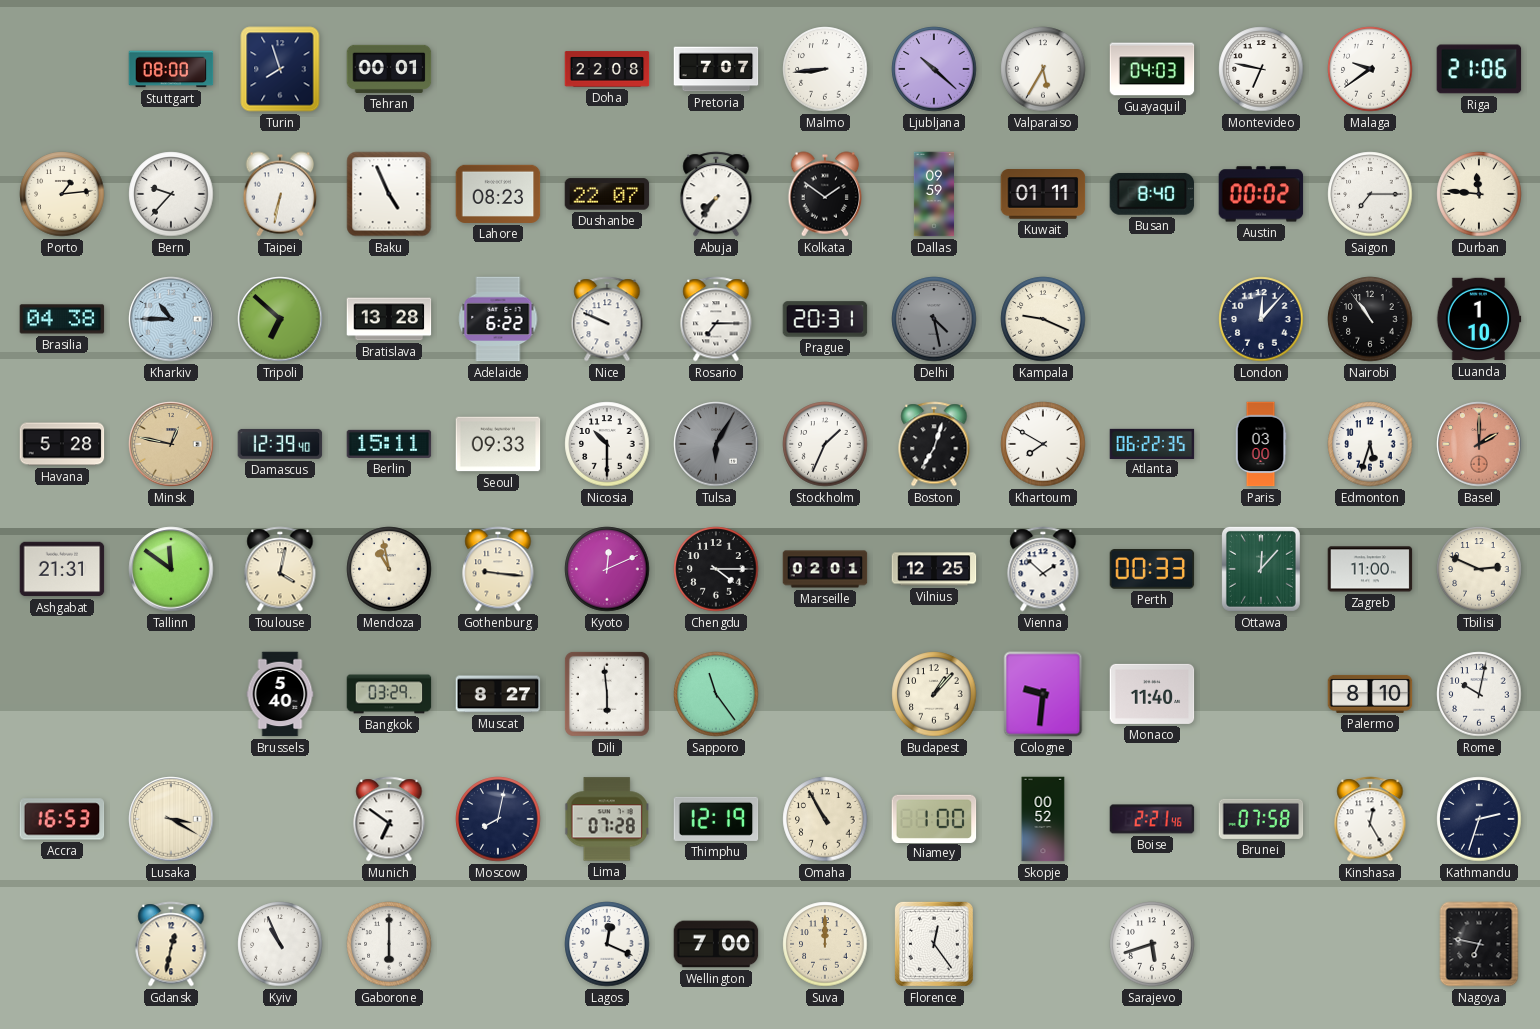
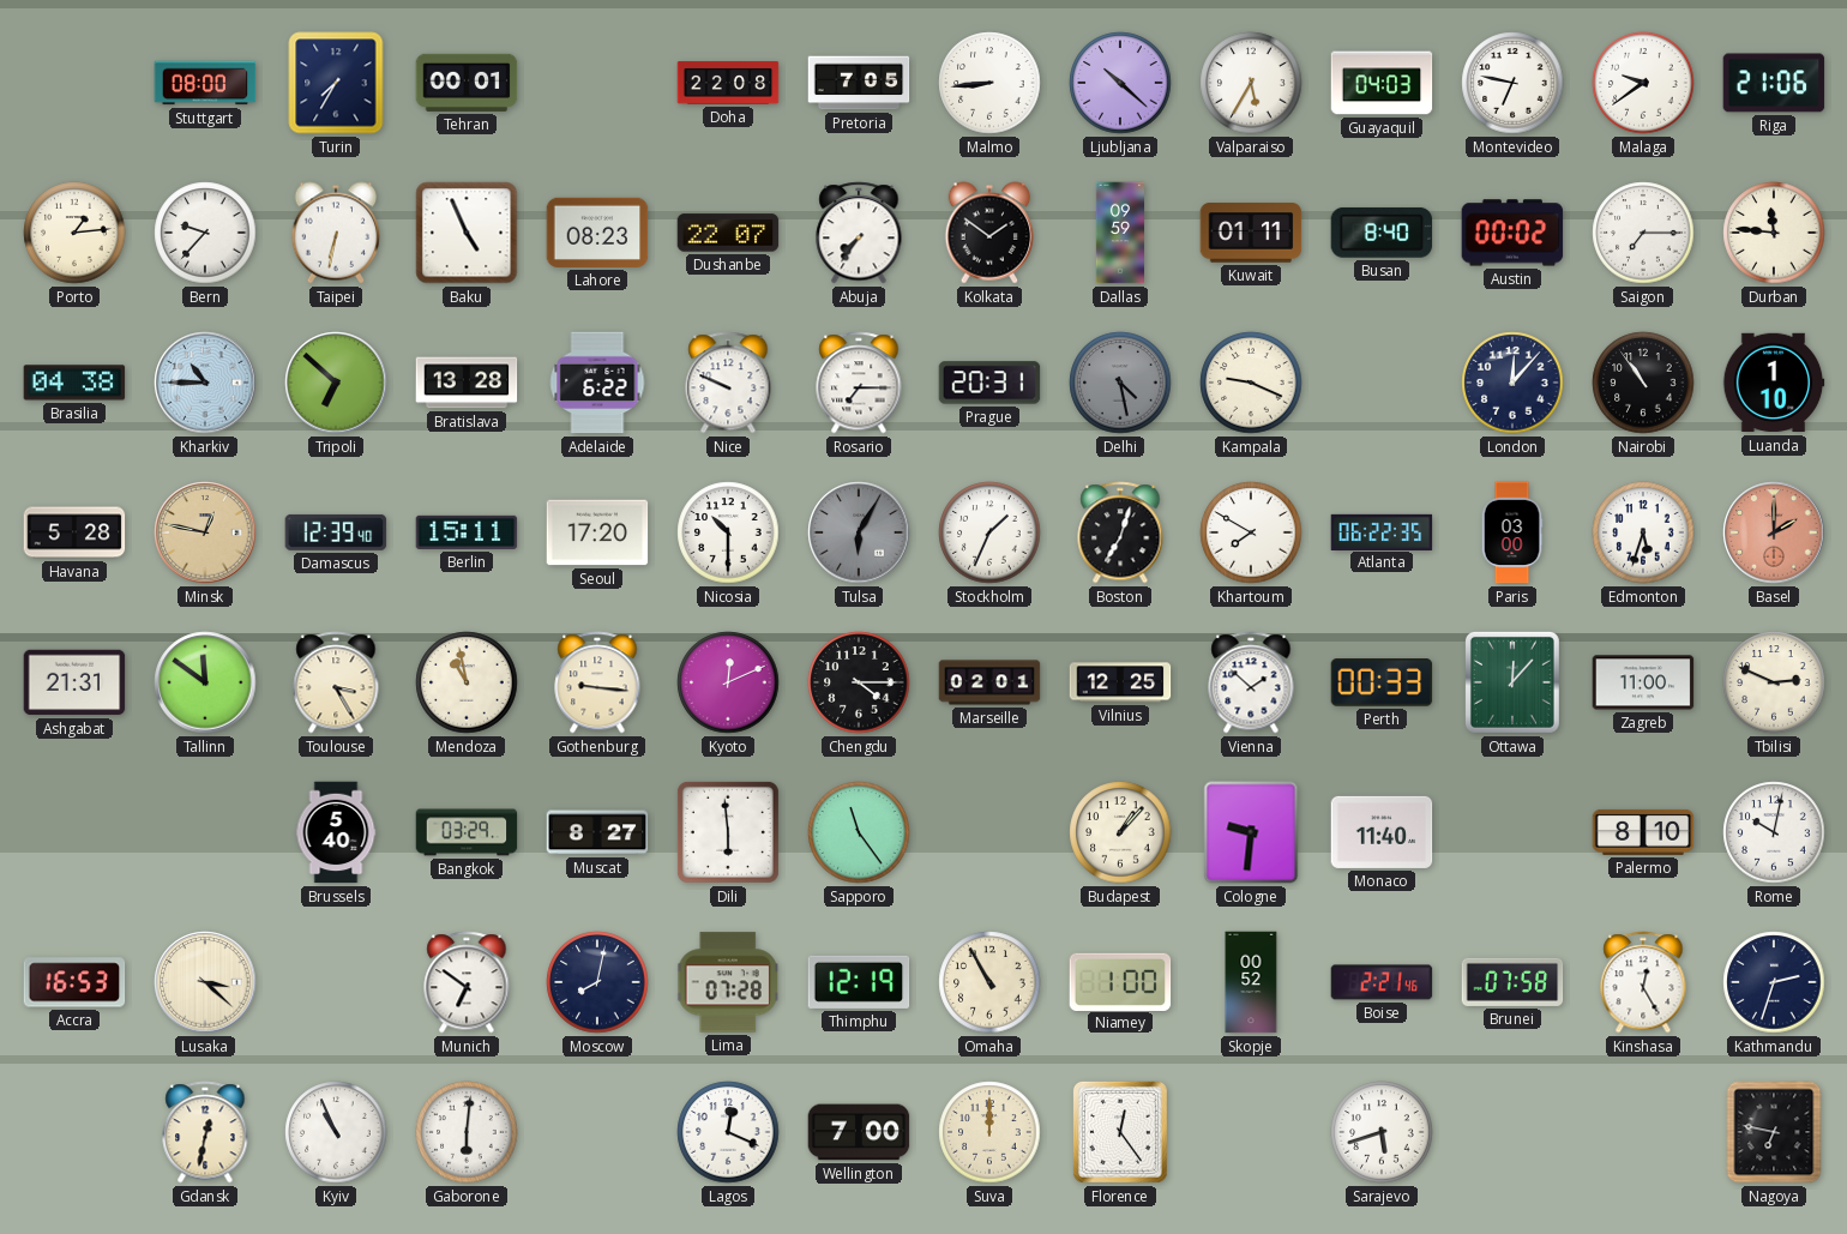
Turin: 7:57 -> 7:35 (336, 83)
Pretoria: 7:07 -> 7:05 (859, 83)
Seoul: 09:33 -> 17:20 (597, 532)
Toulouse: 4:02 -> 3:25 (336, 682)
Lusaka: 3:20 -> 3:22 (205, 982)
Gaborone: 6:00 -> 6:01 (467, 1132)
